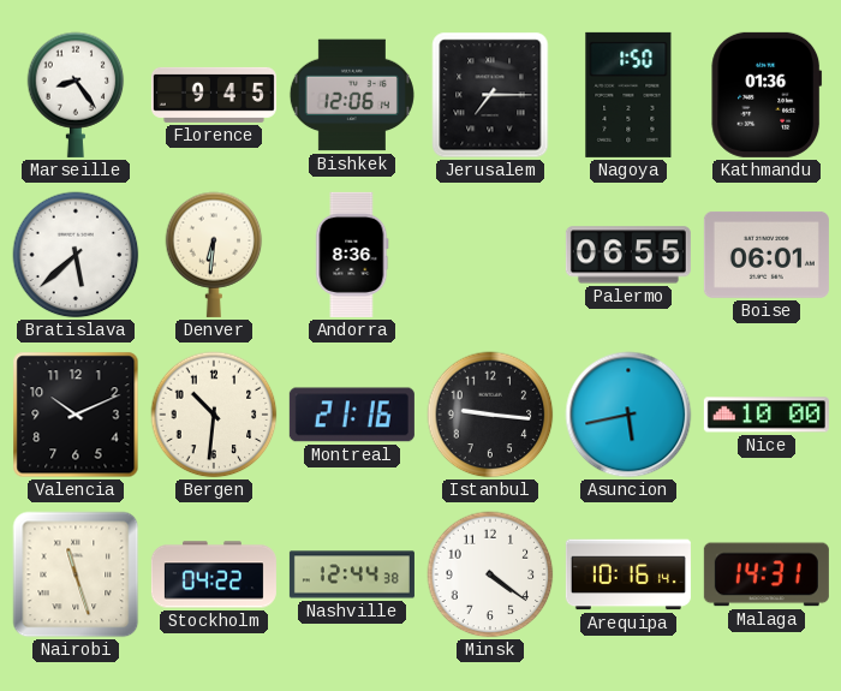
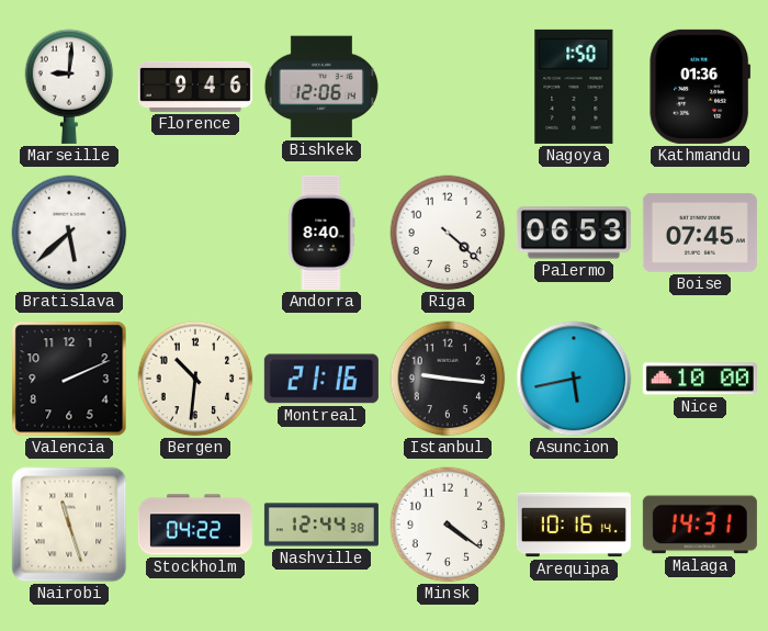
Marseille: 8:24 -> 9:01 (69, 87)
Florence: 9:45 -> 9:46 (195, 87)
Jerusalem: 7:15 -> none (490, 95)
Denver: 6:31 -> none (214, 255)
Andorra: 8:36 -> 8:40 (321, 233)
Riga: none -> 4:22 (448, 233)
Palermo: 06:55 -> 06:53 (574, 233)
Boise: 06:01 -> 07:45 (700, 233)
Valencia: 10:11 -> 2:11 (69, 379)
